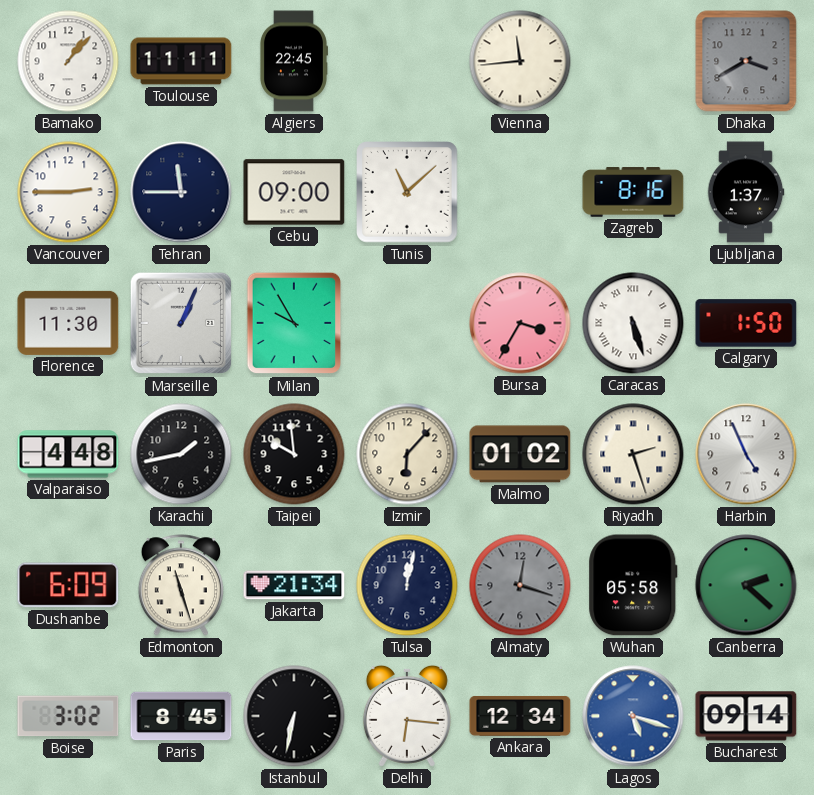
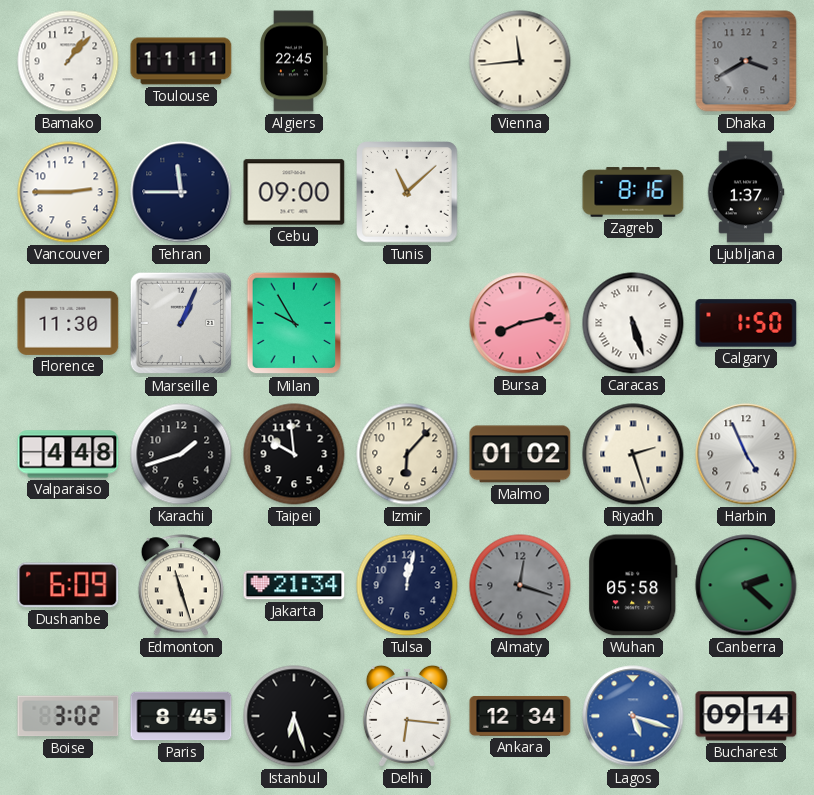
Bursa: 3:35 -> 8:13 (520, 323)
Karachi: 1:43 -> 1:42 (181, 454)
Istanbul: 6:32 -> 6:27 (294, 716)
